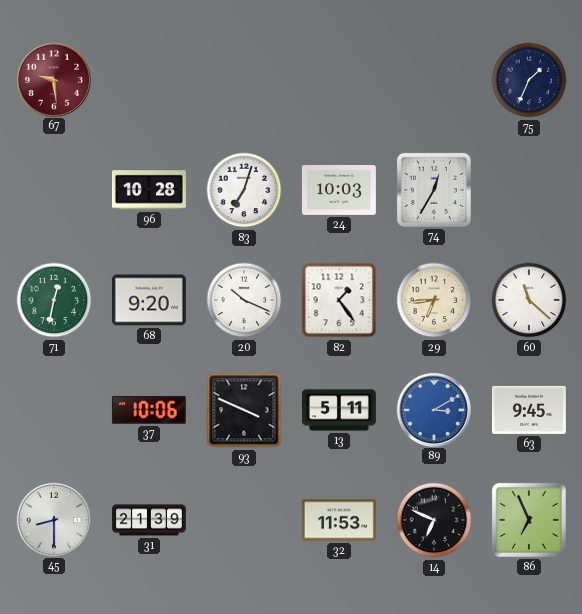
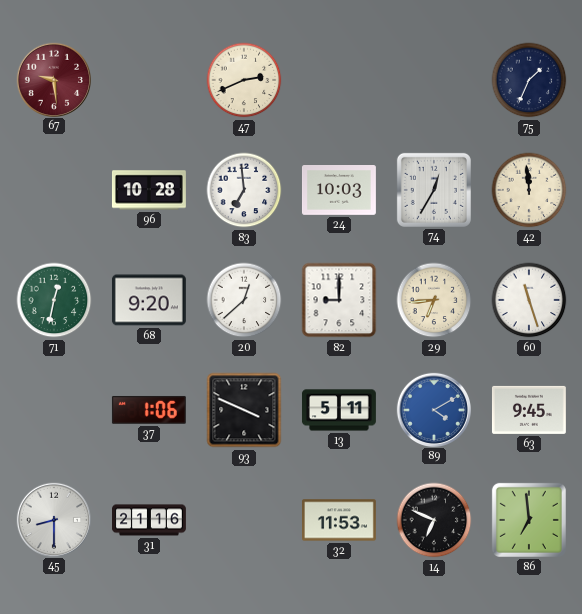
47: none -> 2:41 (244, 80)
83: 7:03 -> 6:59 (244, 190)
42: none -> 11:59 (529, 190)
20: 10:19 -> 12:38 (244, 300)
82: 1:24 -> 9:00 (339, 300)
60: 11:22 -> 11:27 (529, 300)
37: 10:06 -> 1:06 (149, 410)
89: 3:10 -> 4:10 (433, 409)
31: 21:39 -> 21:16 (150, 520)
86: 6:56 -> 6:59 (529, 520)
